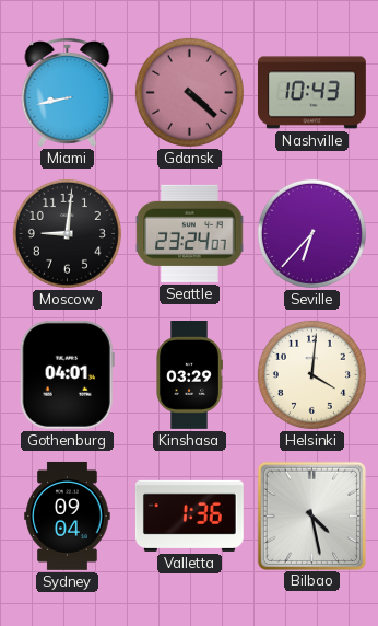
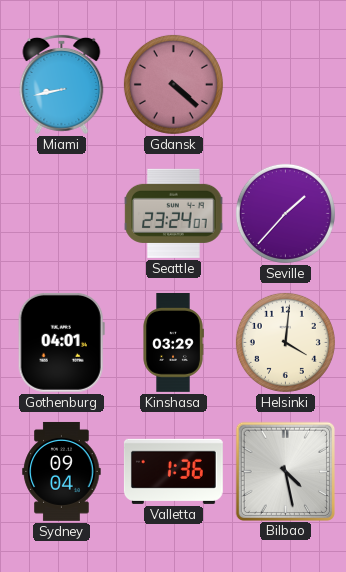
Nashville: 10:43 -> none (311, 93)
Moscow: 9:01 -> none (67, 233)
Seville: 6:37 -> 1:37 (285, 213)
